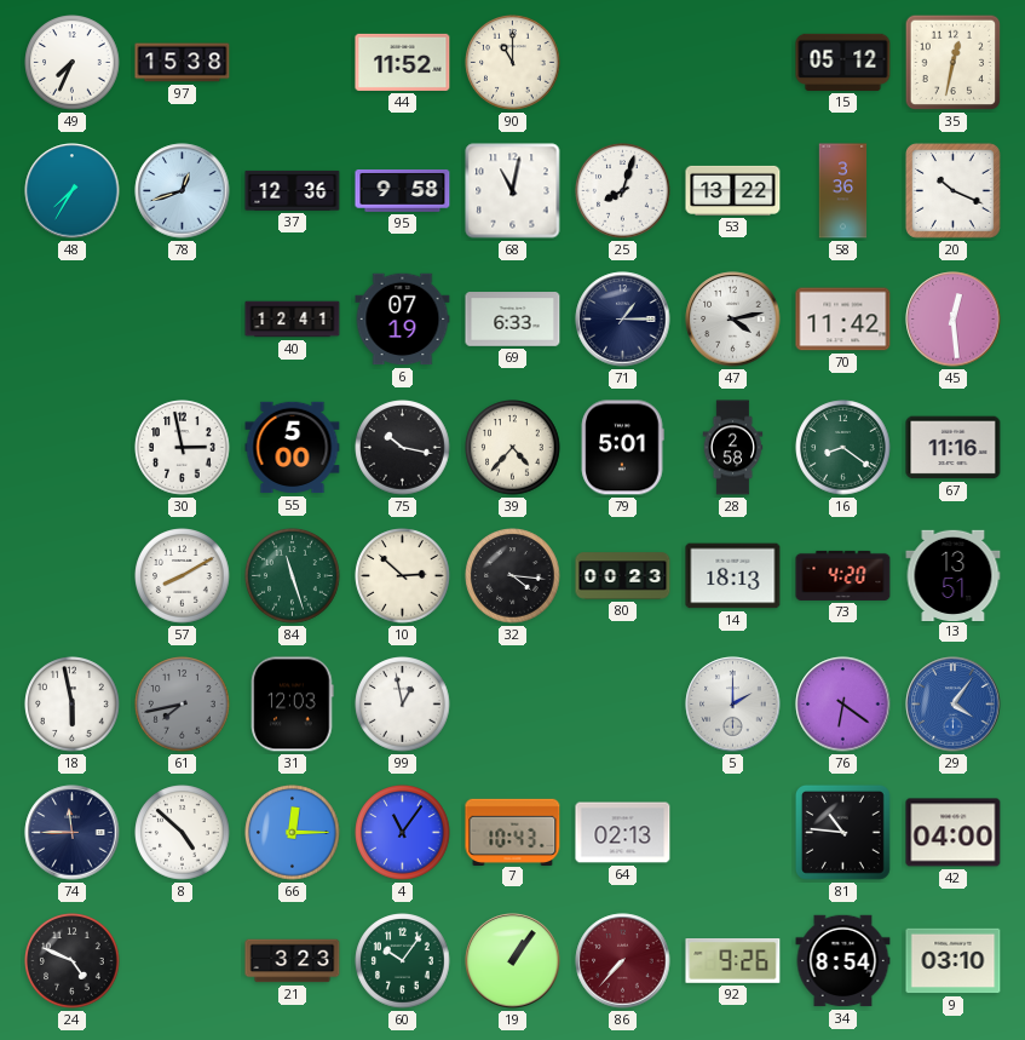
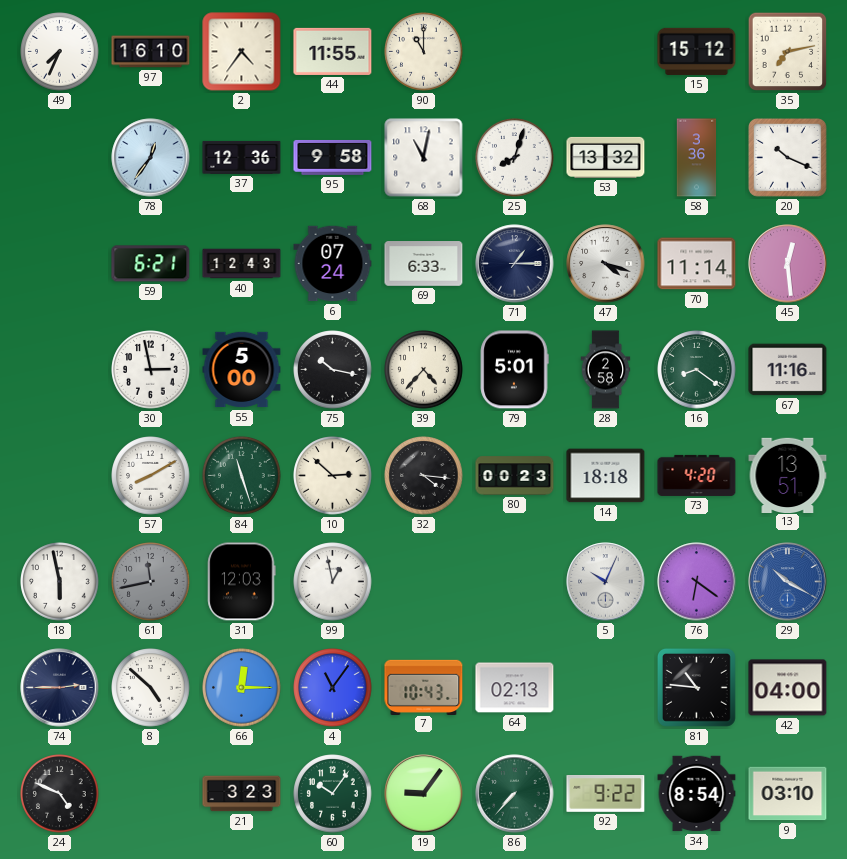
97: 15:38 -> 16:10 (151, 52)
2: none -> 4:36 (242, 52)
44: 11:52 -> 11:55 (333, 51)
15: 05:12 -> 15:12 (697, 51)
35: 12:32 -> 7:13 (788, 52)
48: 7:35 -> none (73, 191)
78: 12:42 -> 12:36 (151, 158)
53: 13:22 -> 13:32 (606, 157)
59: none -> 6:21 (151, 264)
40: 12:41 -> 12:43 (242, 264)
6: 07:19 -> 07:24 (333, 264)
47: 4:13 -> 4:18 (606, 264)
70: 11:42 -> 11:14 (697, 264)
14: 18:13 -> 18:18 (606, 476)
61: 7:43 -> 11:43 (151, 582)
5: 2:00 -> 10:04 (606, 582)
29: 4:06 -> 10:20 (788, 582)
74: 11:45 -> 2:45 (60, 688)
19: 1:06 -> 9:06 (424, 794)
86 dial: burgundy -> green (515, 794)
92: 9:26 -> 9:22 (606, 794)
